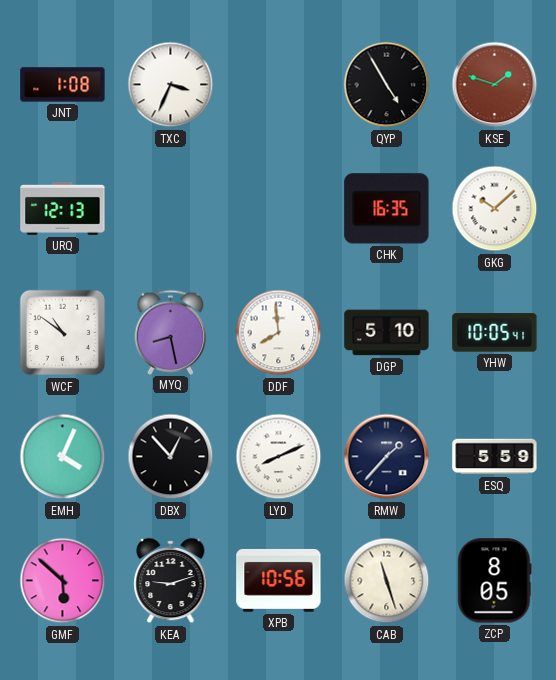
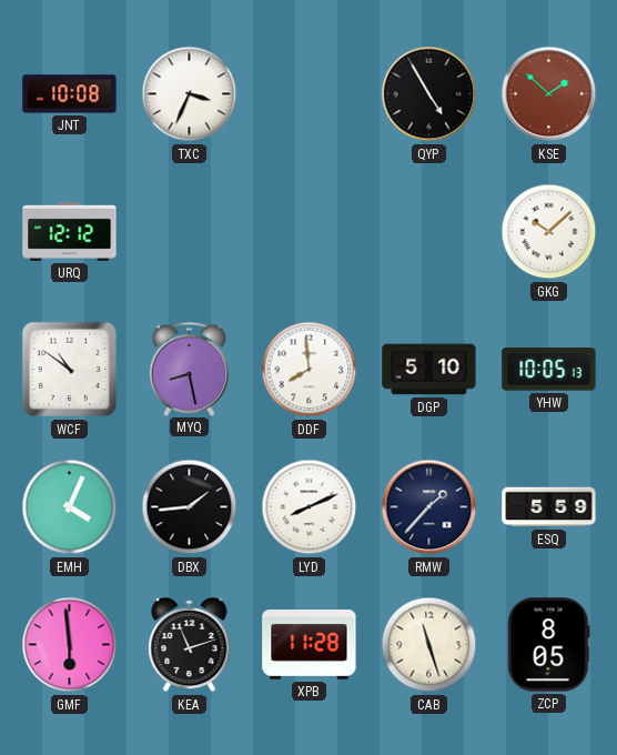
JNT: 1:08 -> 10:08 (70, 94)
KSE: 1:48 -> 1:52 (549, 94)
URQ: 12:13 -> 12:12 (70, 232)
CHK: 16:35 -> none (387, 209)
YHW: 10:05:41 -> 10:05:13 (549, 370)
DBX: 12:53 -> 1:44 (190, 507)
GMF: 5:52 -> 5:59 (70, 645)
KEA: 9:12 -> 11:12 (190, 645)
XPB: 10:56 -> 11:28 (310, 644)
